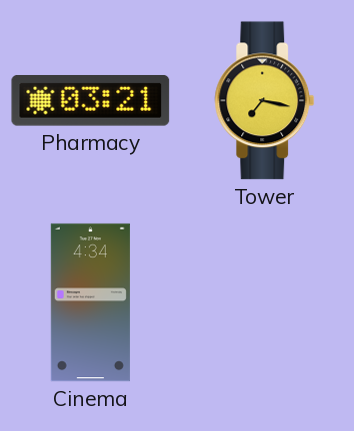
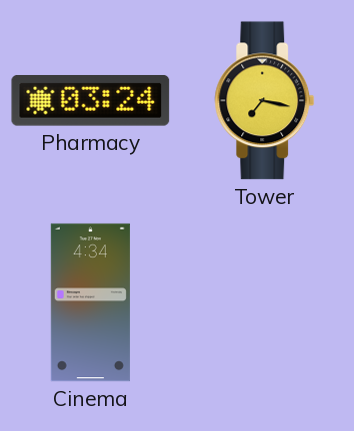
Pharmacy: 03:21 -> 03:24 (91, 101)
